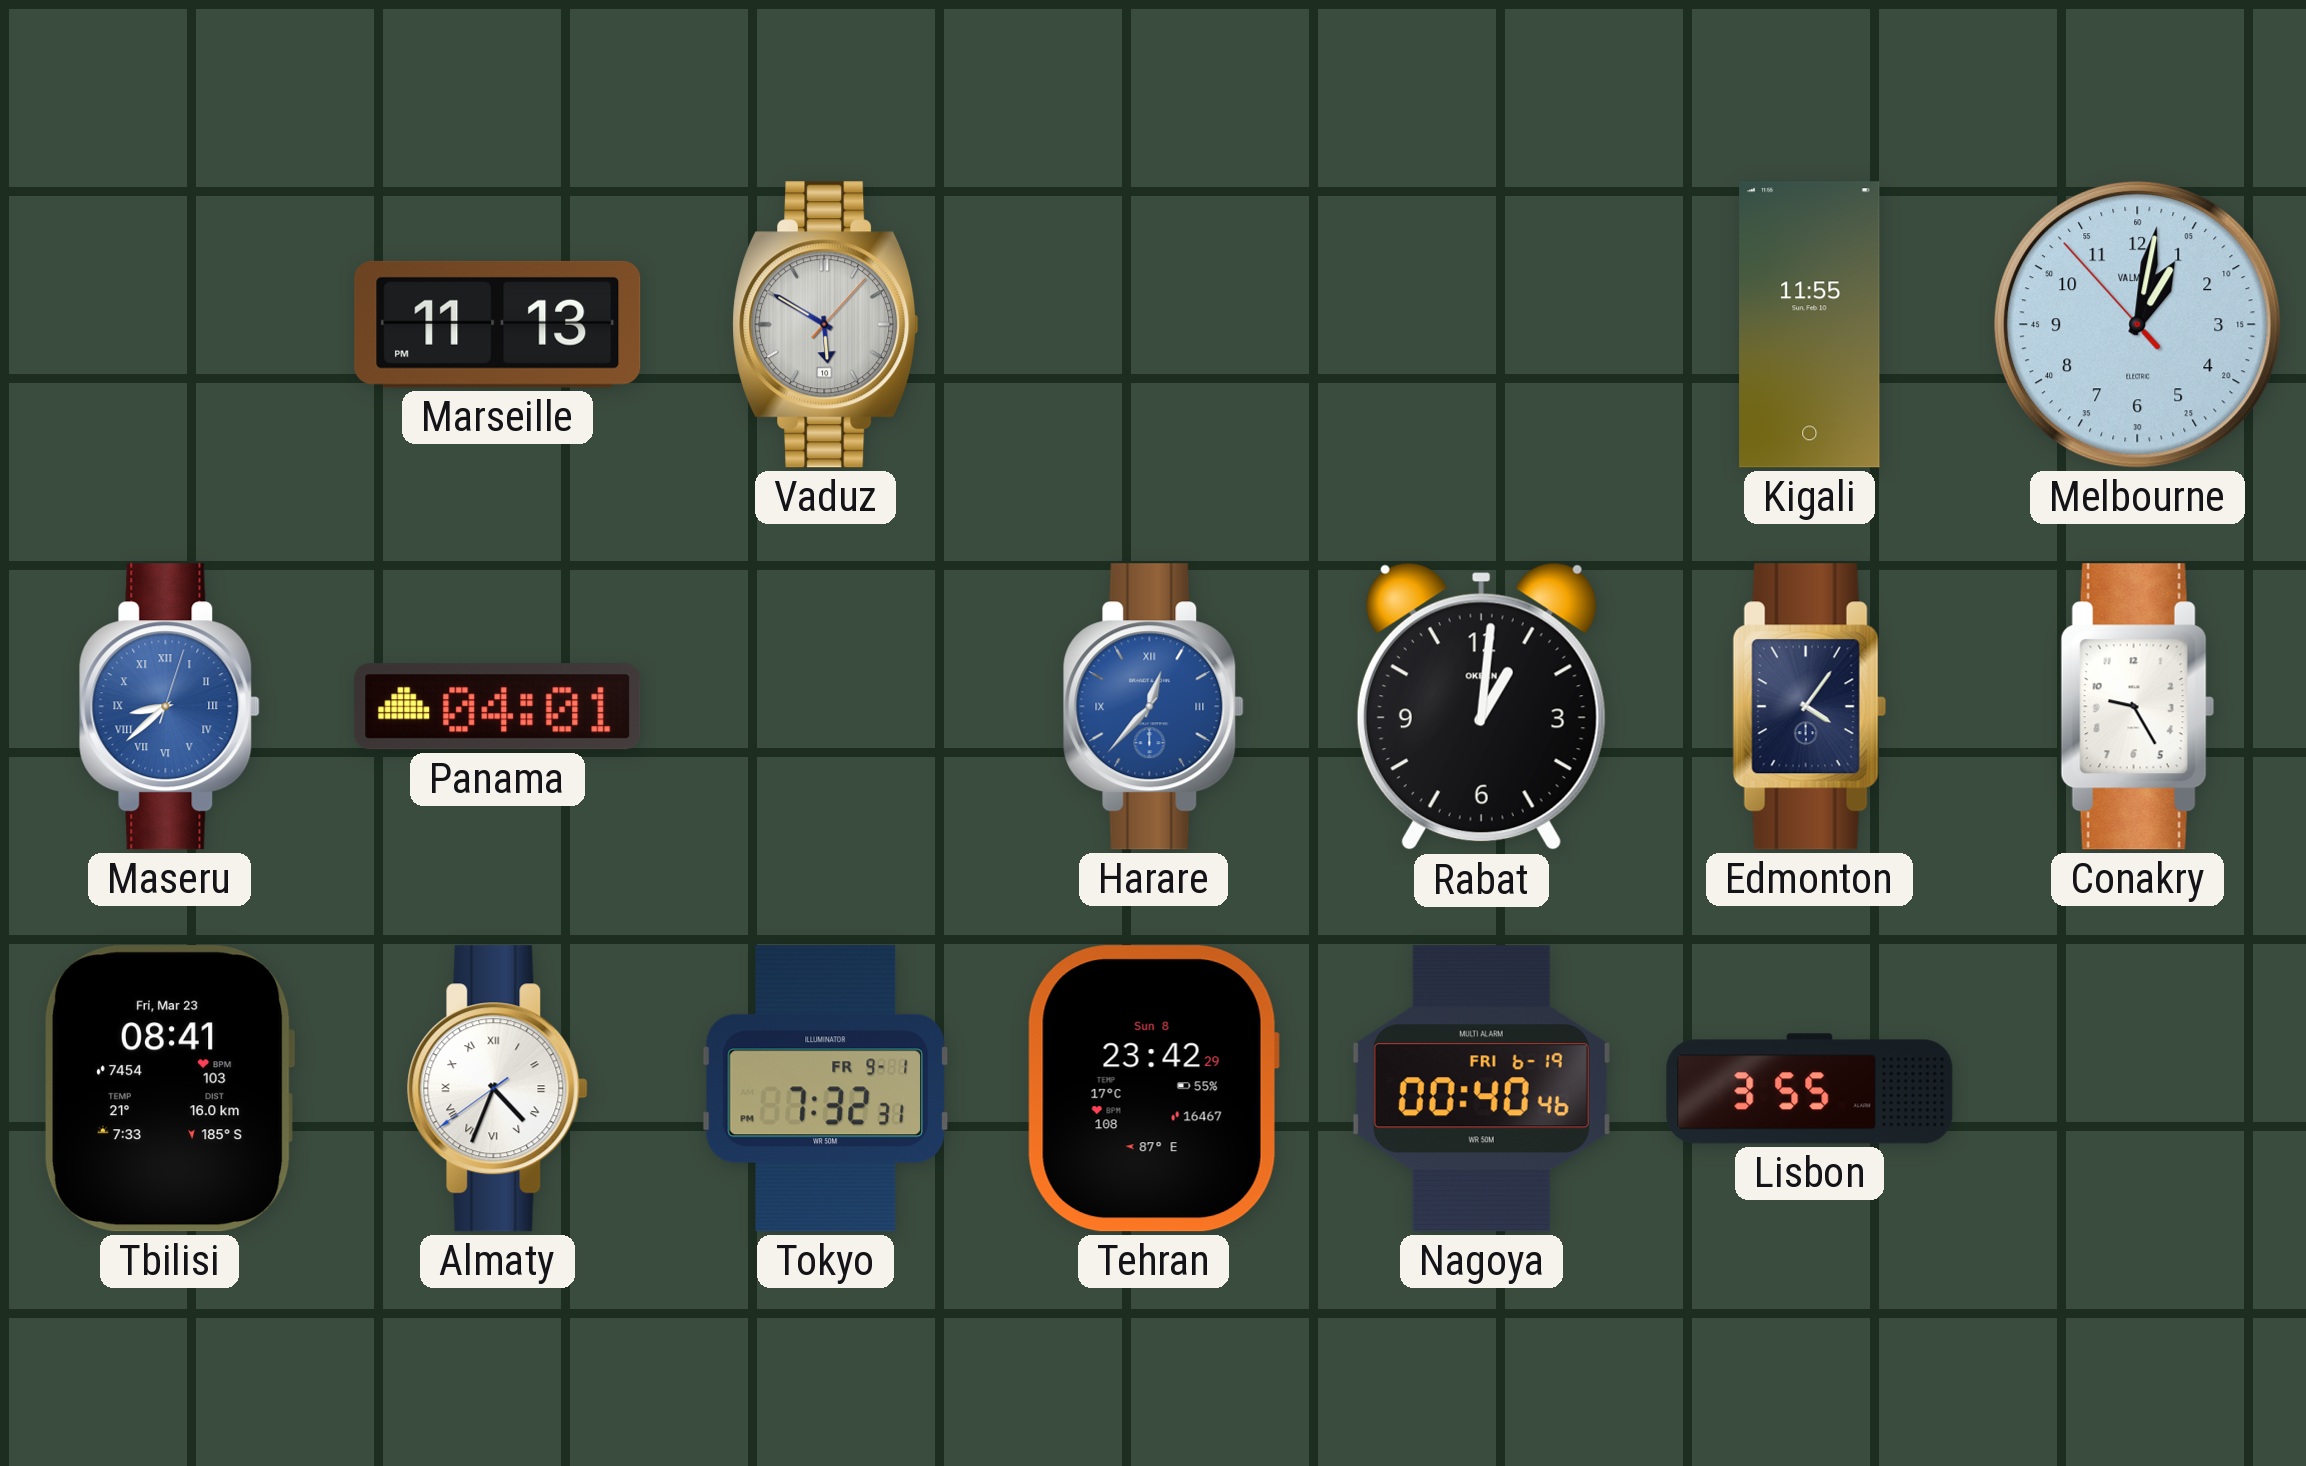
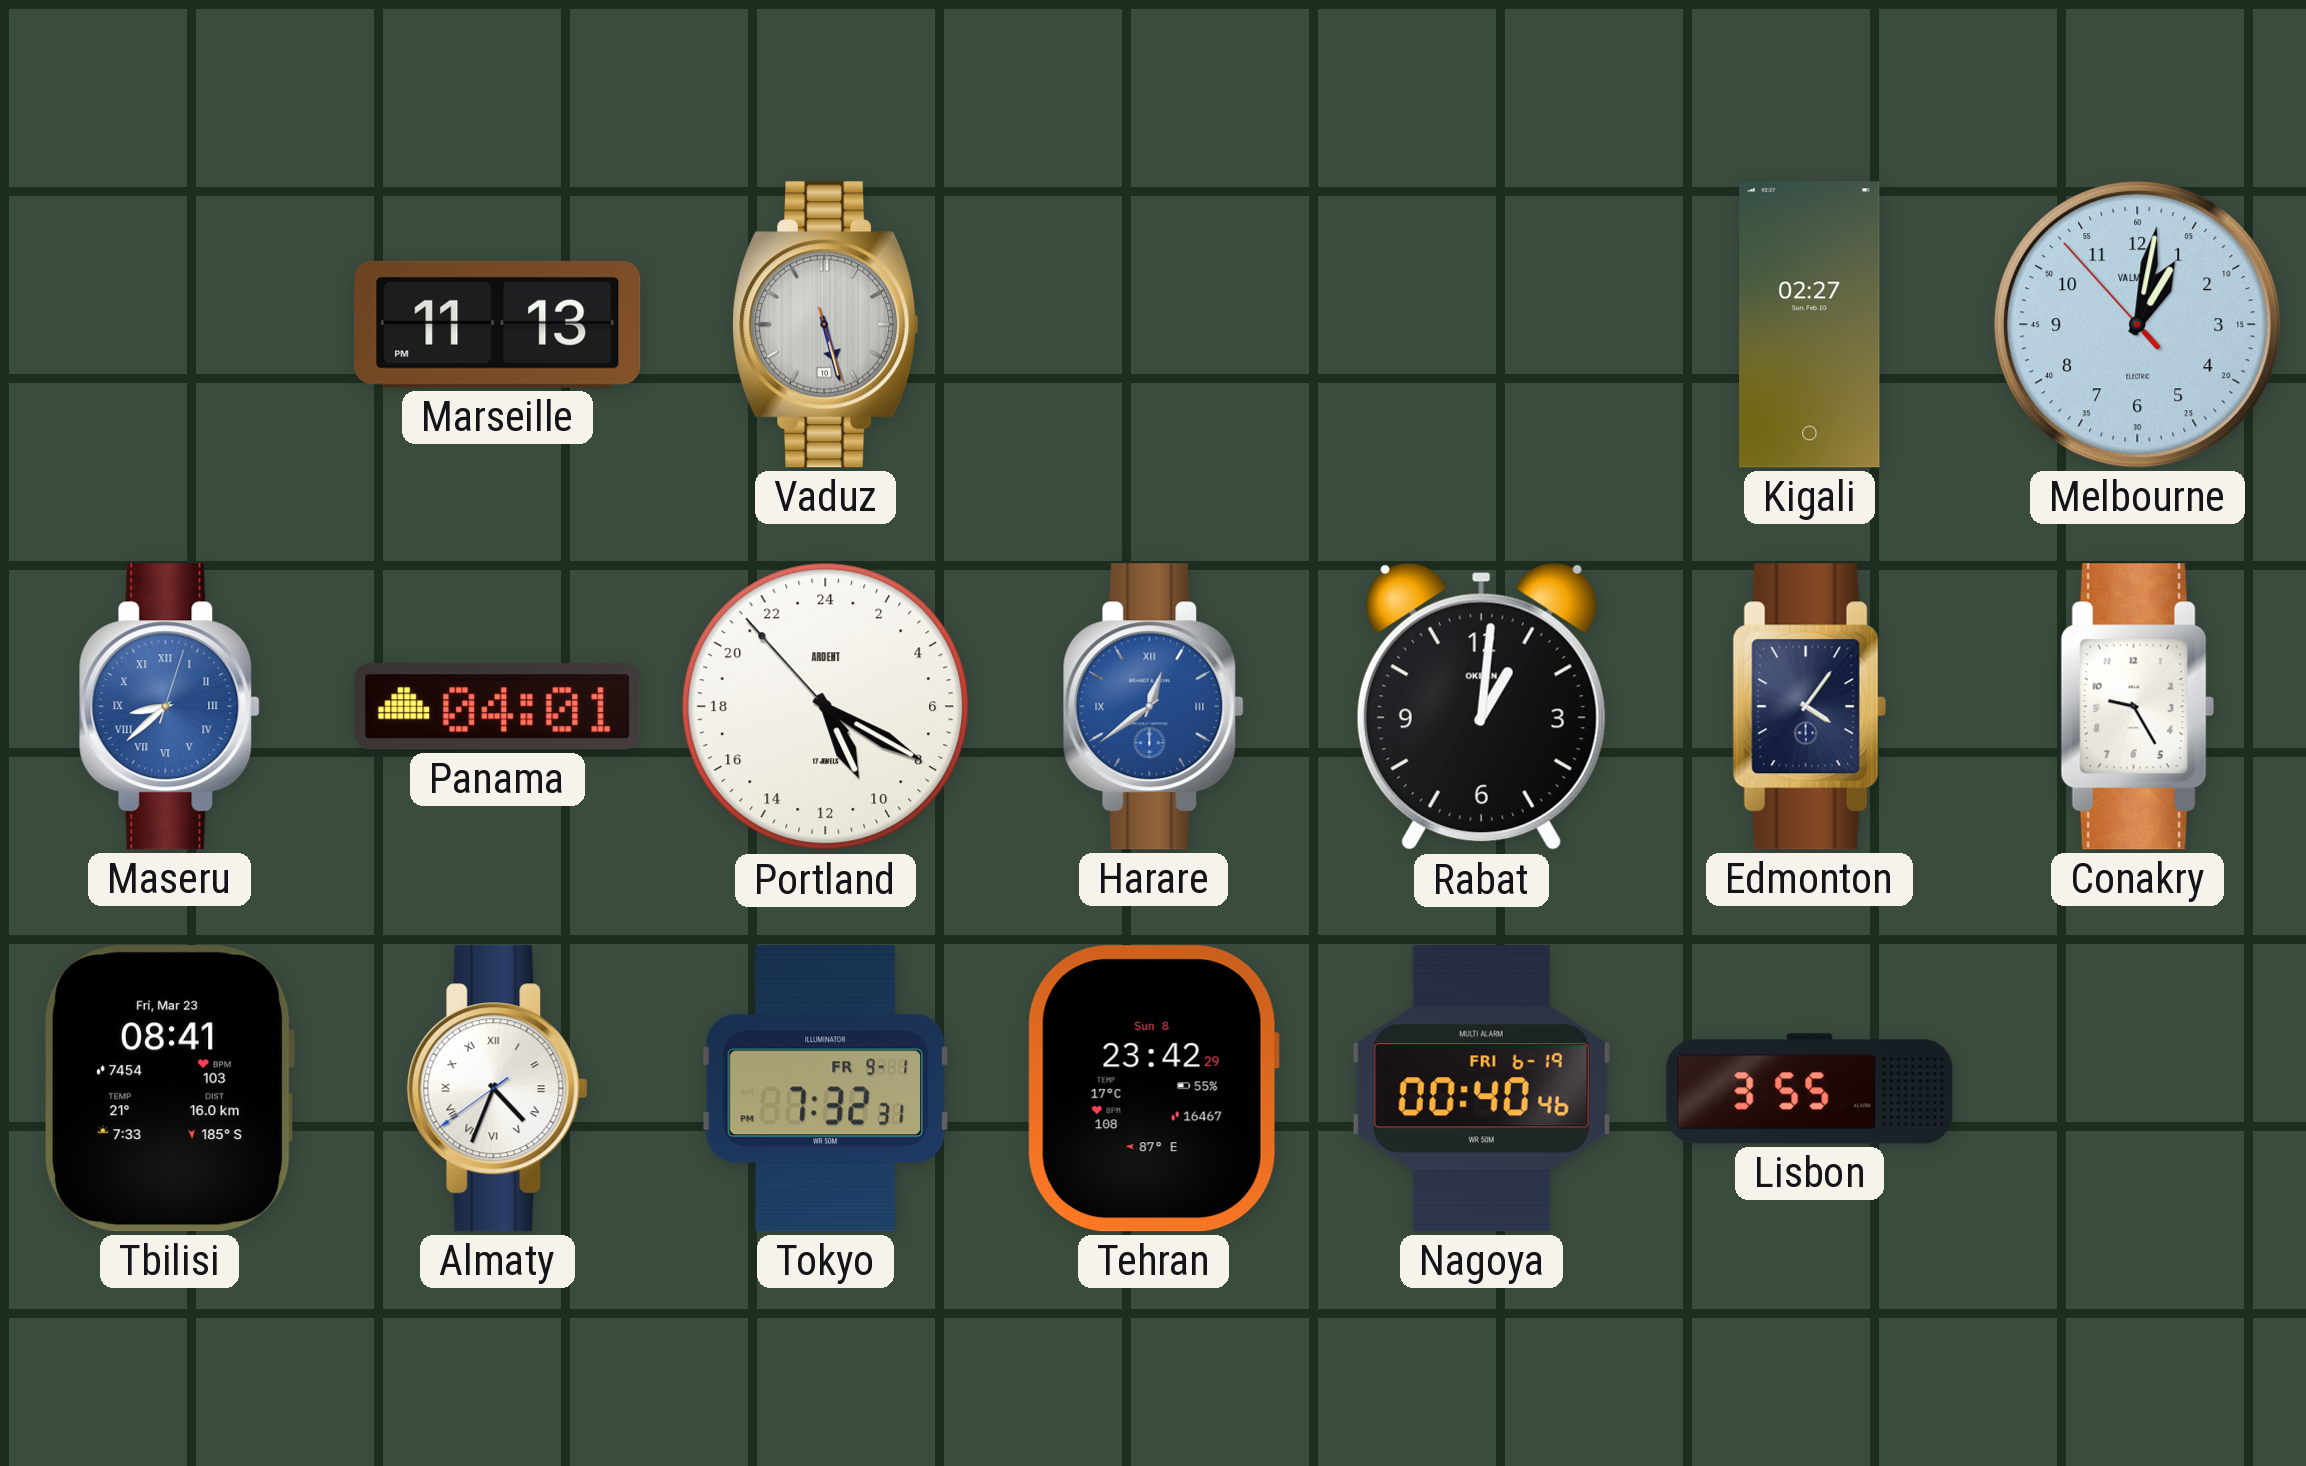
Vaduz: 5:50 -> 5:27 (826, 325)
Kigali: 11:55 -> 02:27 (1810, 325)
Portland: none -> 10:19 (826, 707)
Harare: 12:37 -> 12:39 (1153, 707)
